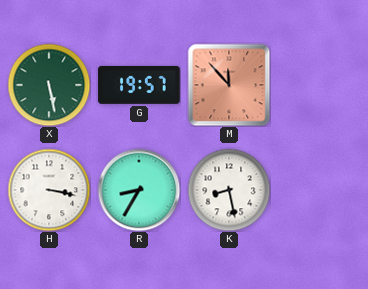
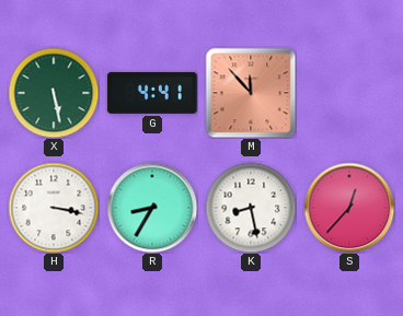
G: 19:57 -> 4:41 (152, 93)
S: none -> 12:37 (349, 208)
